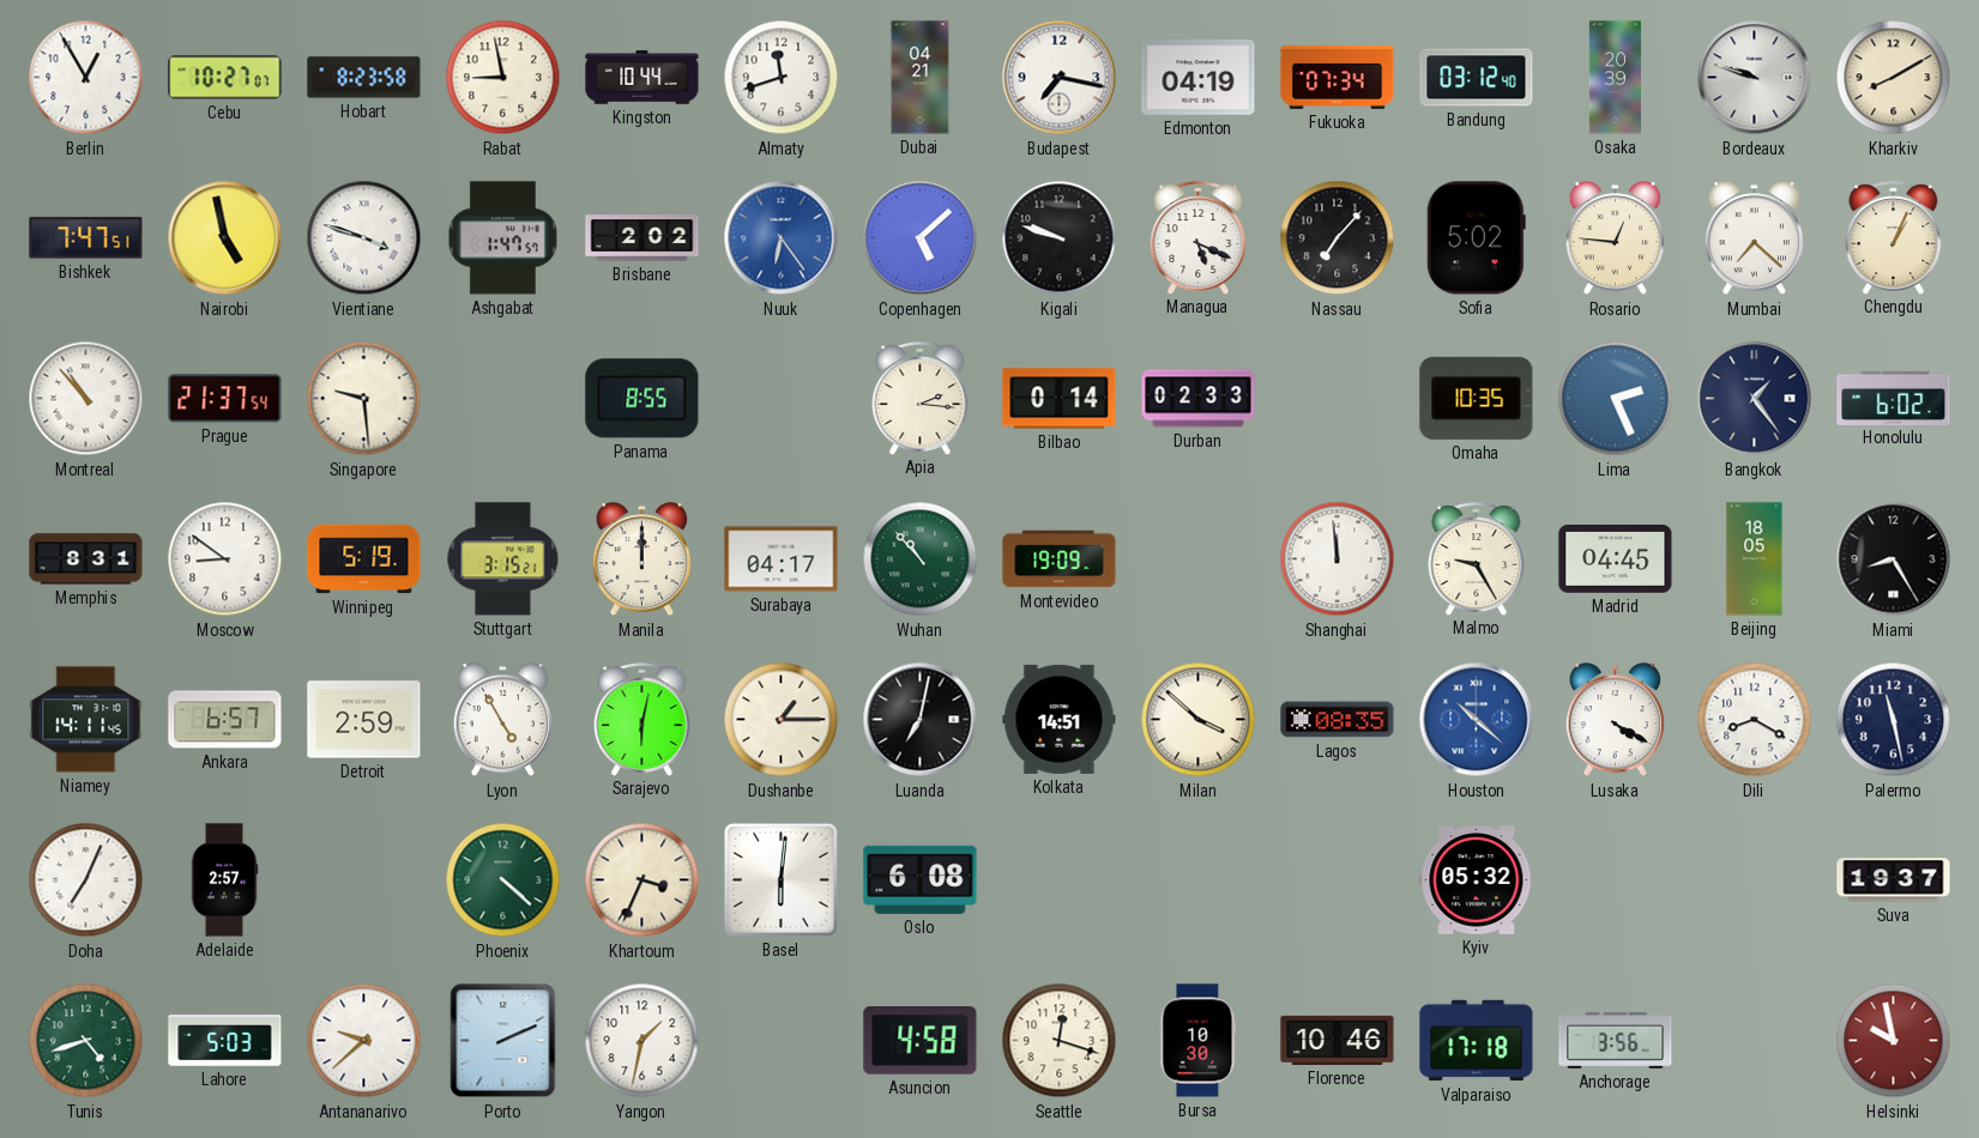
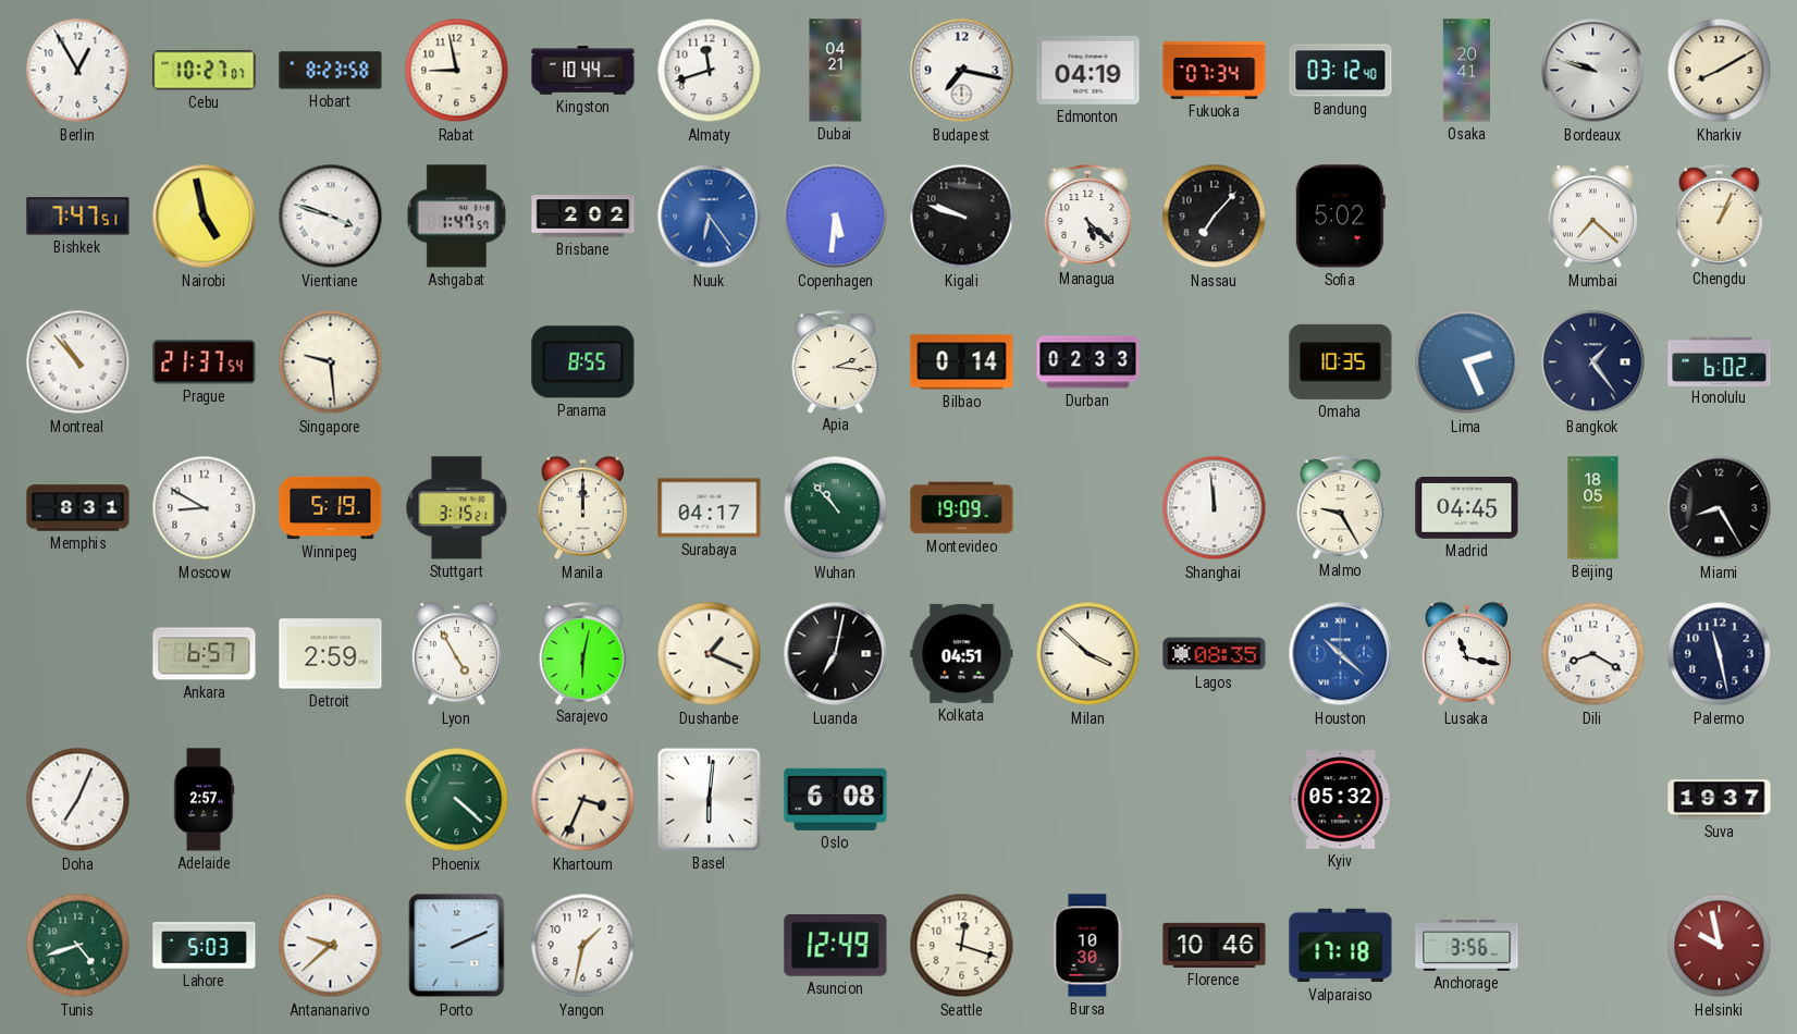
Osaka: 20:39 -> 20:41 (1466, 71)
Copenhagen: 5:08 -> 5:31 (836, 217)
Managua: 5:19 -> 5:22 (1088, 216)
Rosario: 12:46 -> none (1615, 238)
Moscow: 8:51 -> 8:50 (205, 508)
Niamey: 14:11 -> none (86, 720)
Dushanbe: 1:15 -> 1:19 (710, 654)
Kolkata: 14:51 -> 04:51 (962, 653)
Lusaka: 4:20 -> 11:17 (1466, 654)
Asuncion: 4:58 -> 12:49 (836, 946)
